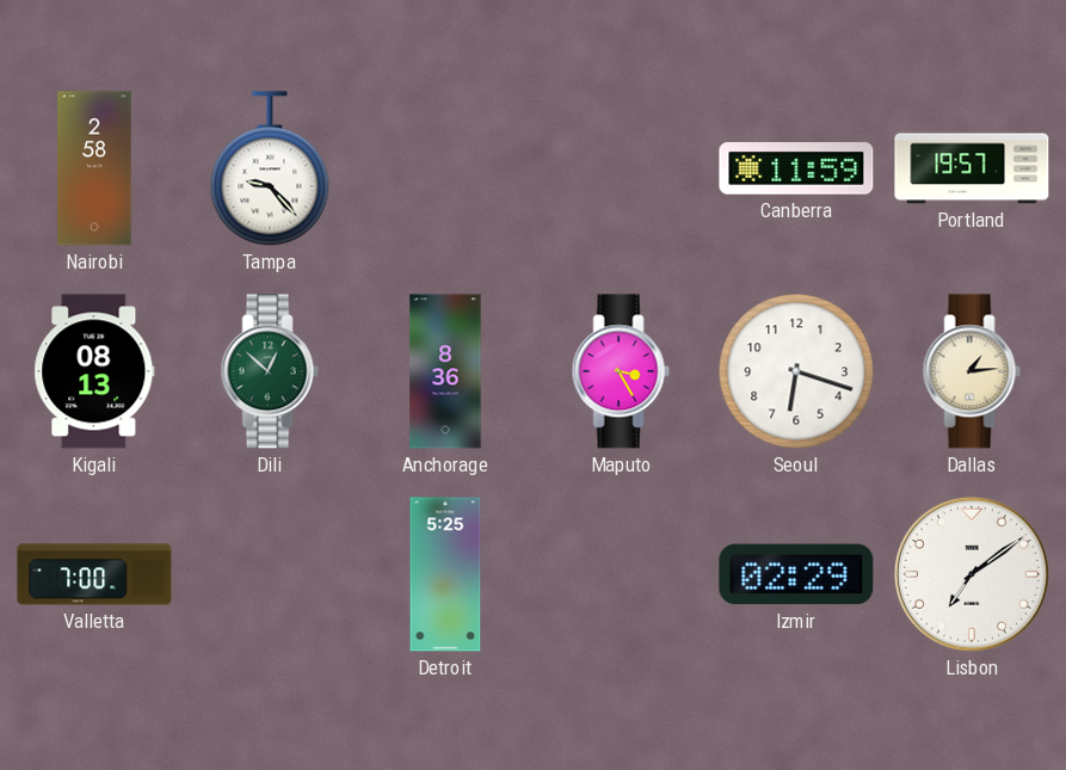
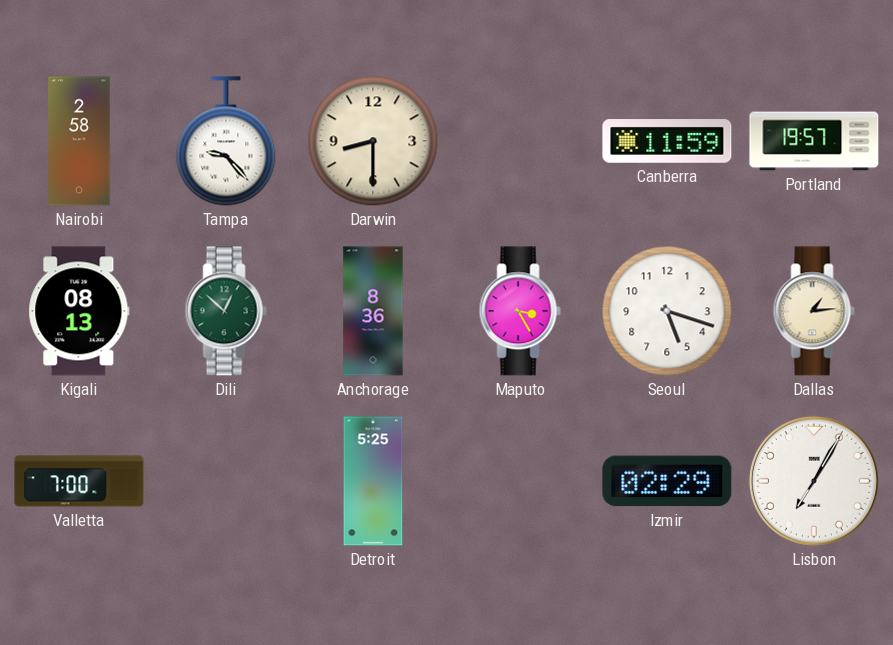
Darwin: none -> 8:30 (373, 141)
Seoul: 6:18 -> 5:18 (667, 311)
Lisbon: 7:09 -> 7:05 (814, 481)
